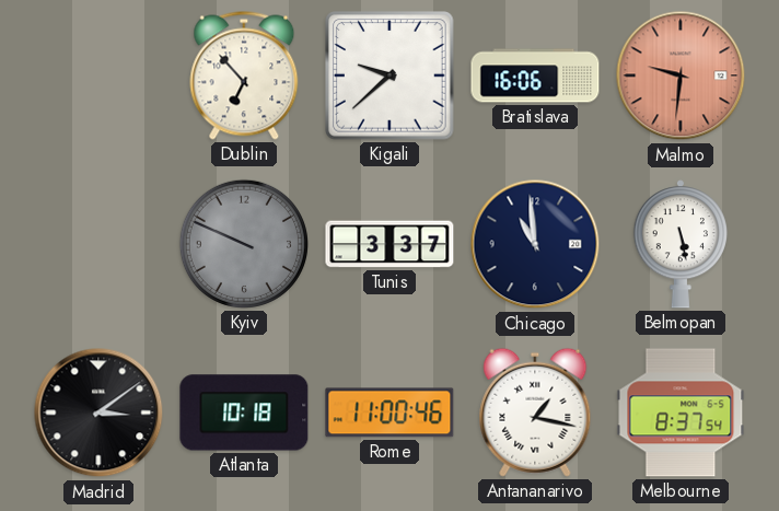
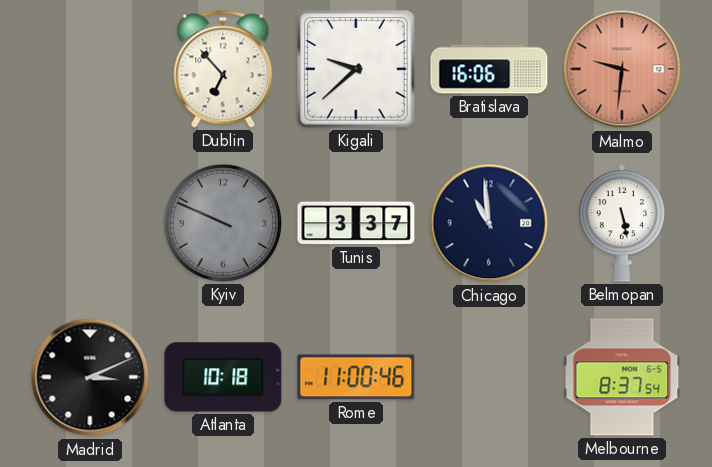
Madrid: 3:09 -> 3:11 (90, 377)
Antananarivo: 1:17 -> none (535, 413)
